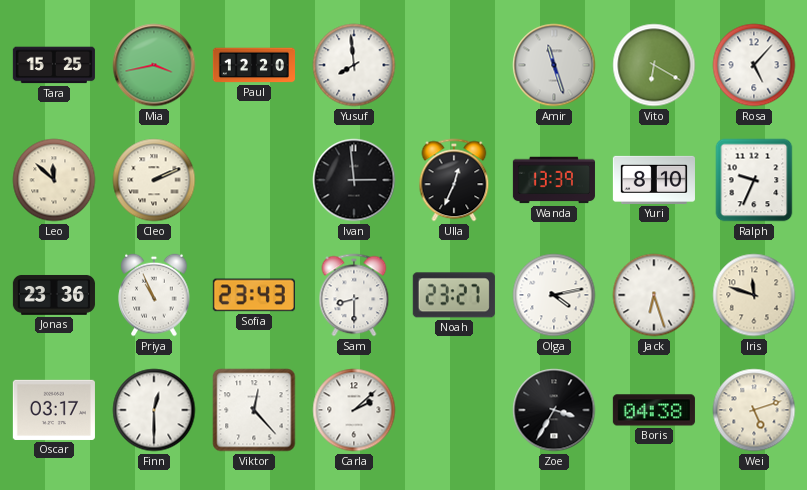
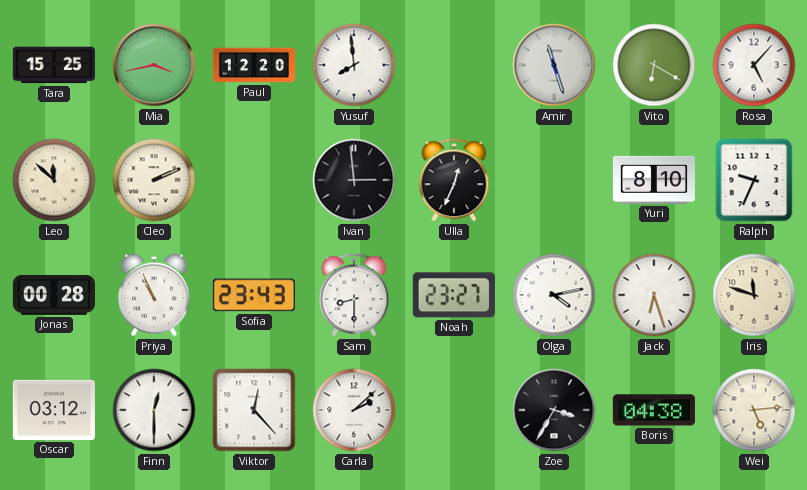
Wanda: 13:39 -> none (554, 180)
Jonas: 23:36 -> 00:28 (54, 295)
Oscar: 03:17 -> 03:12 (54, 410)
Wei: 5:12 -> 5:14 (754, 410)
